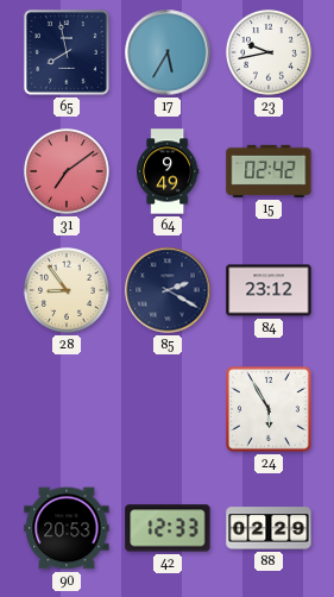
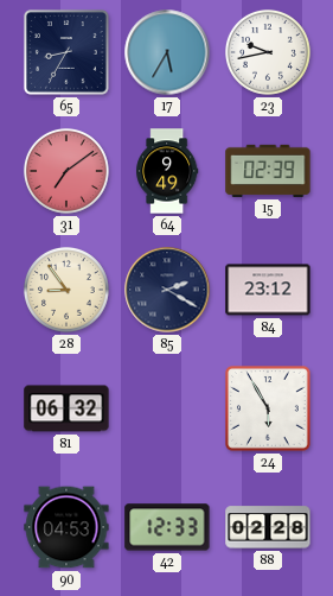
65: 7:58 -> 8:35 (66, 52)
15: 02:42 -> 02:39 (268, 171)
81: none -> 06:32 (66, 408)
90: 20:53 -> 04:53 (66, 527)
88: 02:29 -> 02:28 (268, 527)
